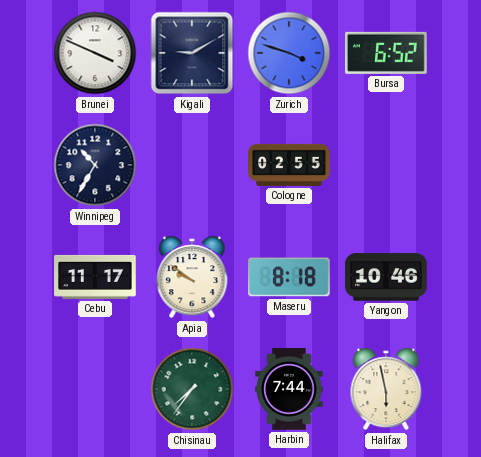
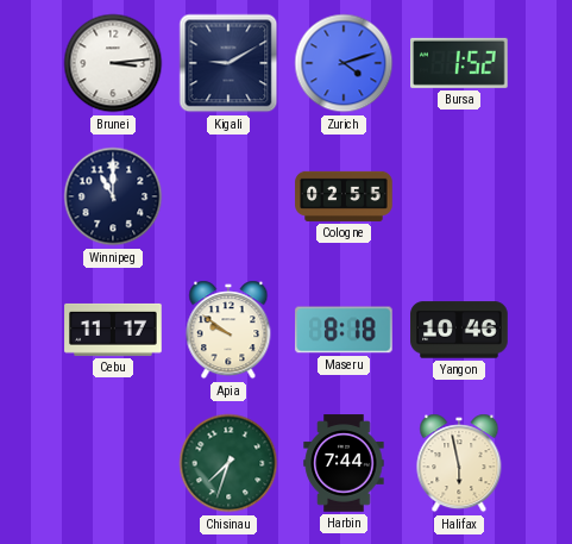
Brunei: 3:49 -> 3:14 (113, 63)
Zurich: 3:48 -> 4:12 (344, 63)
Bursa: 6:52 -> 1:52 (460, 63)
Winnipeg: 10:35 -> 11:00 (113, 196)
Chisinau: 7:36 -> 7:33 (228, 463)
